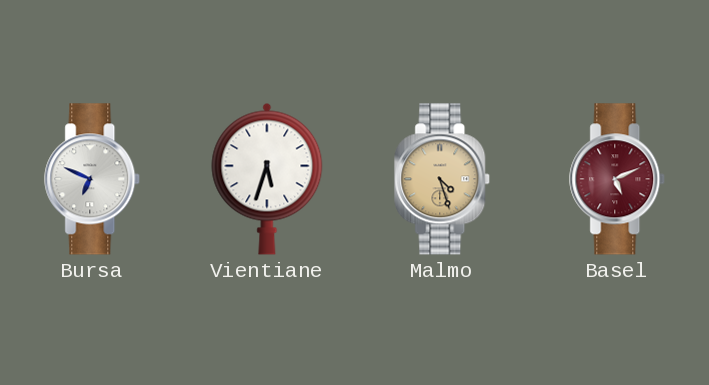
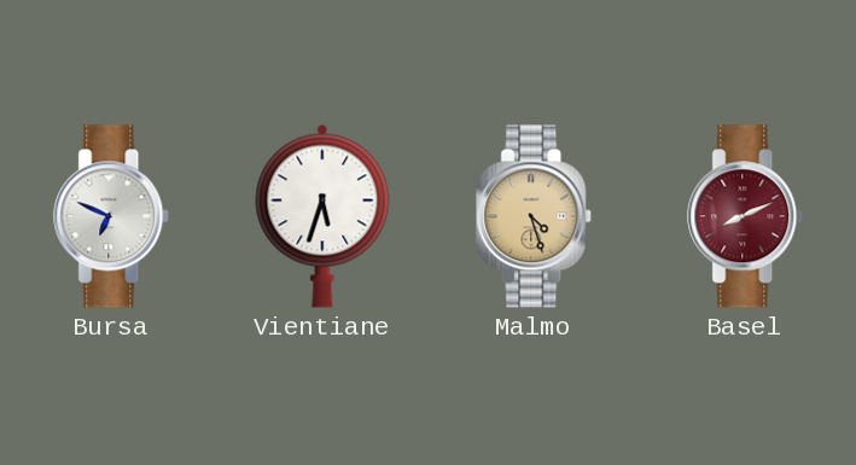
Basel: 5:11 -> 8:11 (746, 216)
